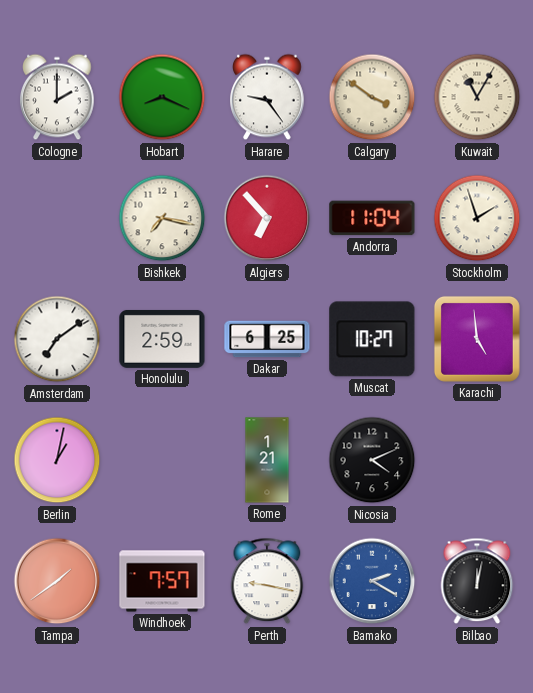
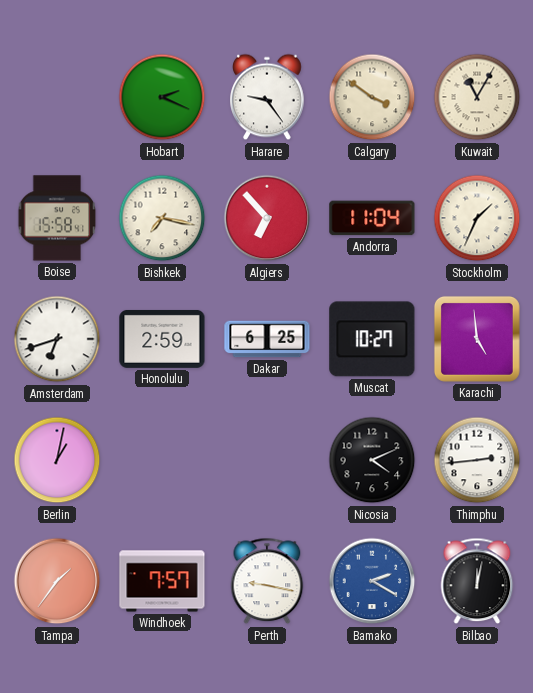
Cologne: 2:00 -> none (57, 97)
Hobart: 8:19 -> 2:19 (162, 97)
Boise: none -> 15:58 (57, 218)
Stockholm: 1:57 -> 1:34 (477, 218)
Amsterdam: 7:09 -> 6:42 (57, 339)
Rome: 1:21 -> none (267, 460)
Thimphu: none -> 2:44 (477, 460)
Tampa: 1:39 -> 1:36 (57, 581)
